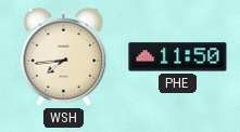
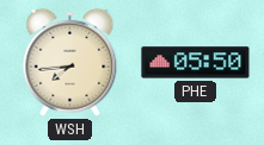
PHE: 11:50 -> 05:50 (196, 63)
